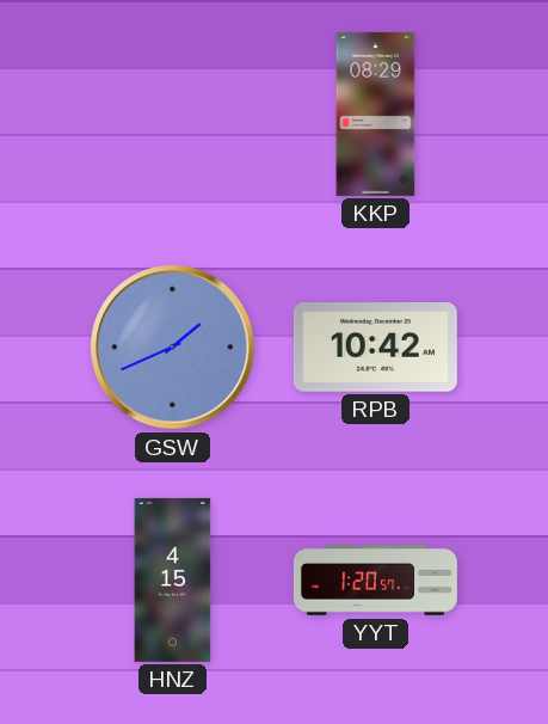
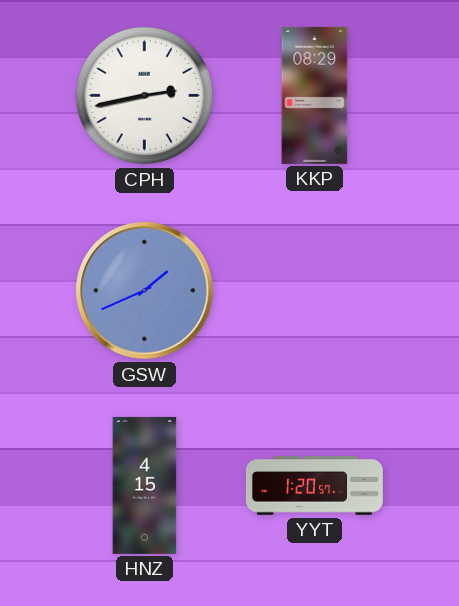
CPH: none -> 2:43 (145, 96)
RPB: 10:42 -> none (375, 348)
